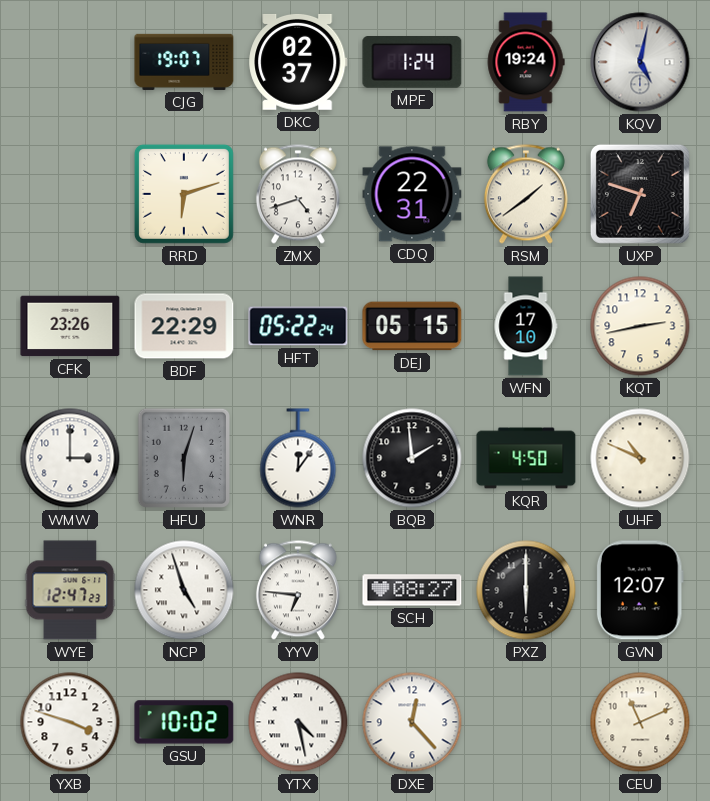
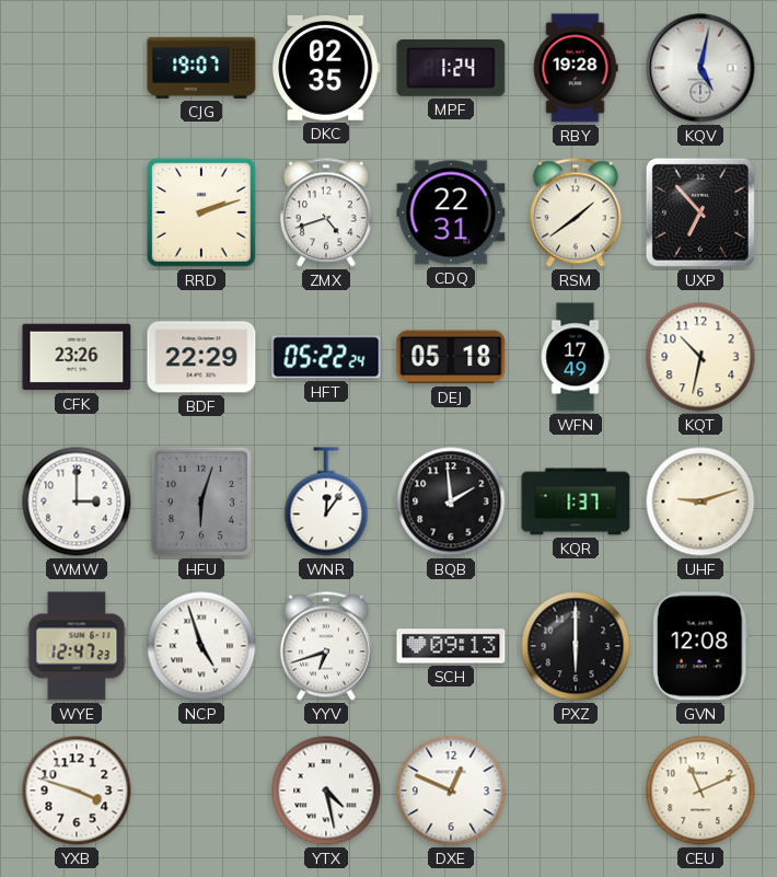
DKC: 02:37 -> 02:35 (326, 68)
RBY: 19:24 -> 19:28 (576, 68)
RRD: 6:12 -> 2:12 (201, 212)
UXP: 6:48 -> 6:53 (700, 212)
DEJ: 05:15 -> 05:18 (451, 357)
WFN: 17:10 -> 17:49 (576, 357)
KQT: 2:43 -> 10:32 (700, 357)
KQR: 4:50 -> 1:37 (576, 501)
UHF: 10:49 -> 9:12 (700, 501)
YYV: 6:46 -> 6:42 (326, 646)
SCH: 08:27 -> 09:13 (451, 646)
GVN: 12:07 -> 12:08 (700, 646)
GSU: 10:02 -> none (184, 722)
DXE: 12:23 -> 12:49 (451, 791)
